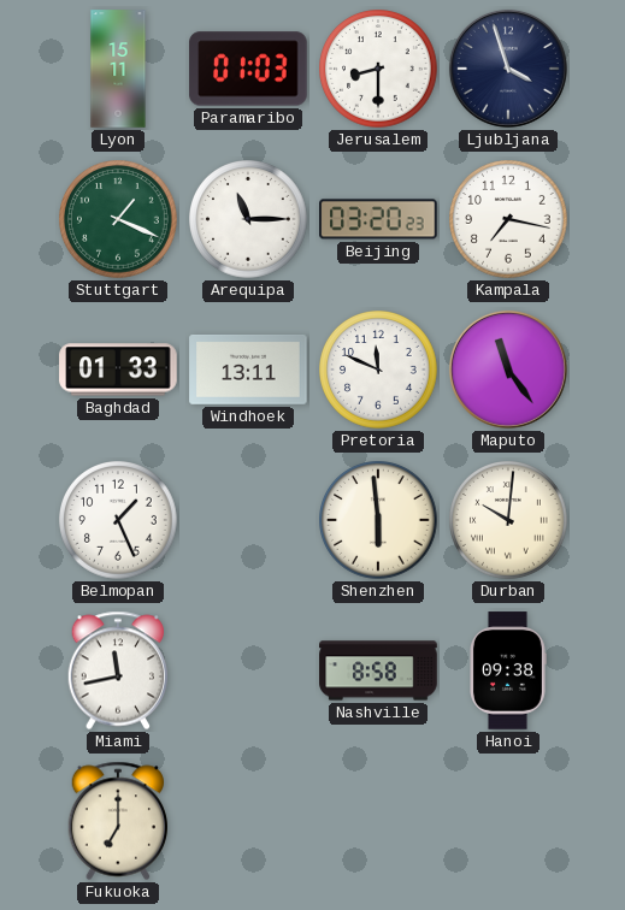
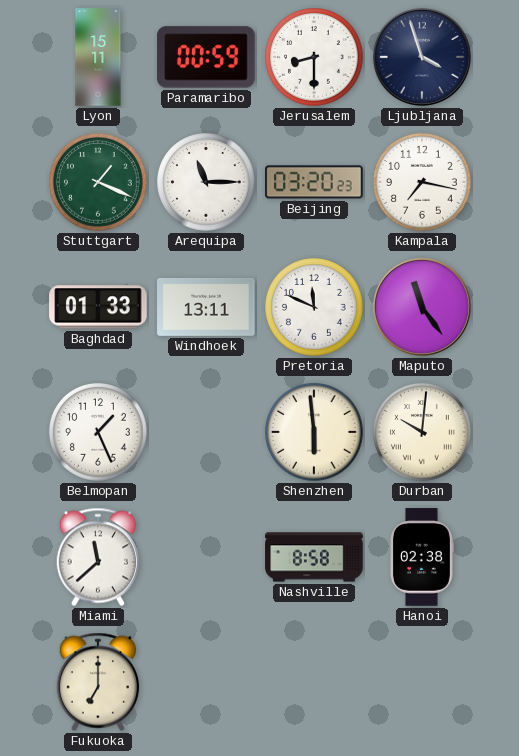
Paramaribo: 01:03 -> 00:59 (206, 57)
Miami: 11:43 -> 11:38 (97, 557)
Hanoi: 09:38 -> 02:38 (422, 557)
